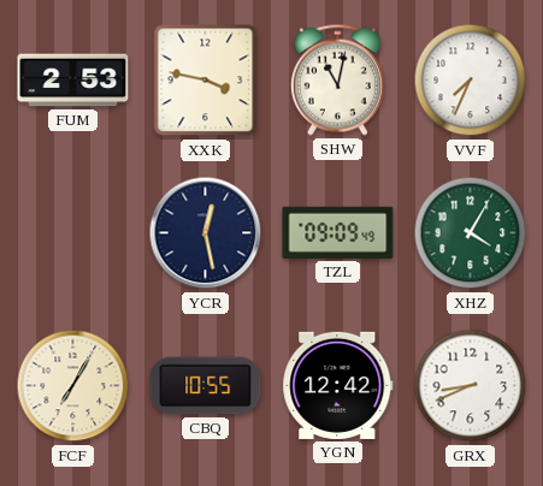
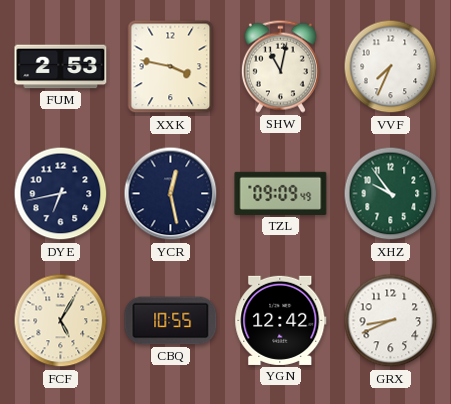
DYE: none -> 6:43 (61, 194)
XHZ: 4:05 -> 9:54 (391, 194)
FCF: 7:05 -> 5:05 (61, 321)
